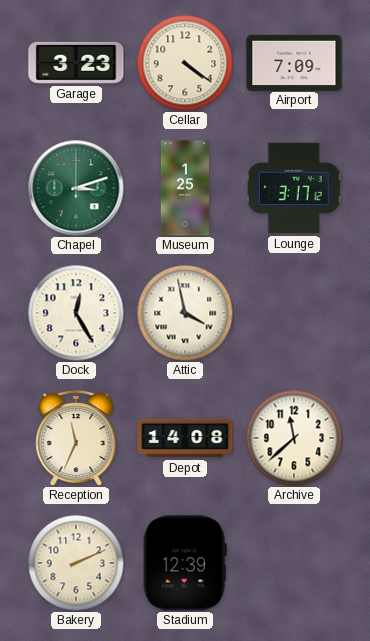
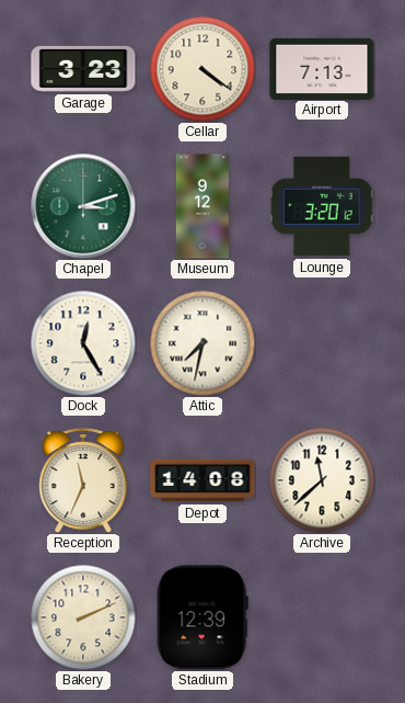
Airport: 7:09 -> 7:13 (322, 68)
Museum: 1:25 -> 9:12 (202, 206)
Lounge: 3:17 -> 3:20 (322, 206)
Attic: 3:58 -> 7:32 (202, 343)
